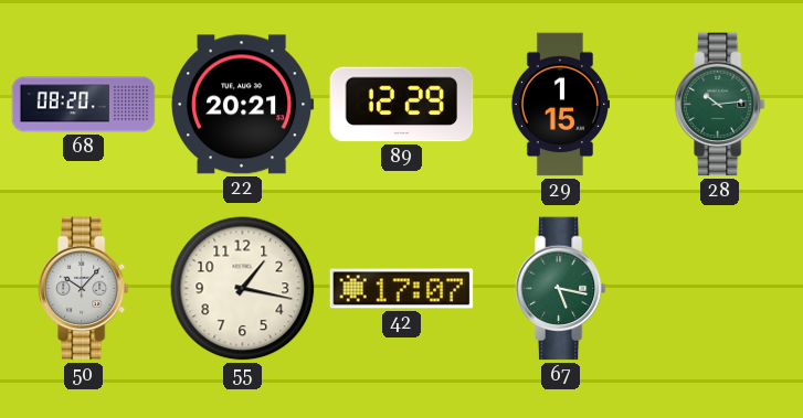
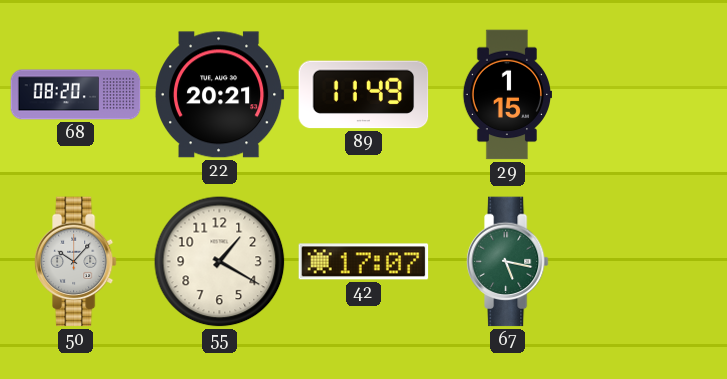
89: 12:29 -> 11:49 (364, 95)
28: 10:14 -> none (719, 105)
55: 1:17 -> 1:20 (220, 262)
